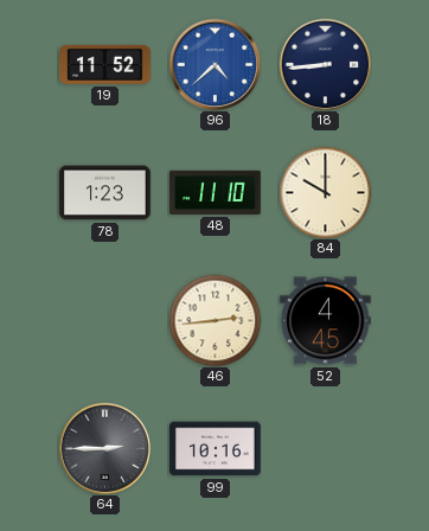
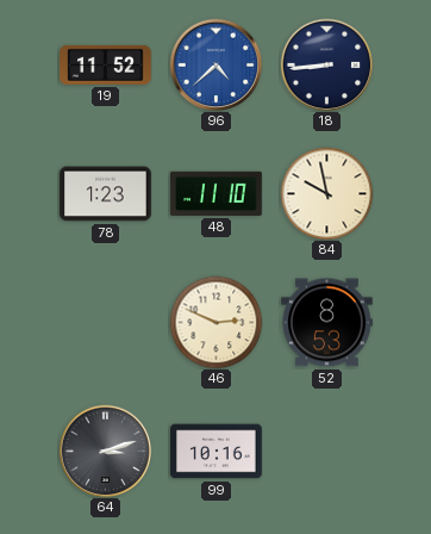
84: 10:00 -> 9:58 (326, 193)
46: 2:44 -> 2:49 (215, 322)
52: 4:45 -> 8:53 (327, 323)
64: 2:45 -> 3:12 (105, 451)
